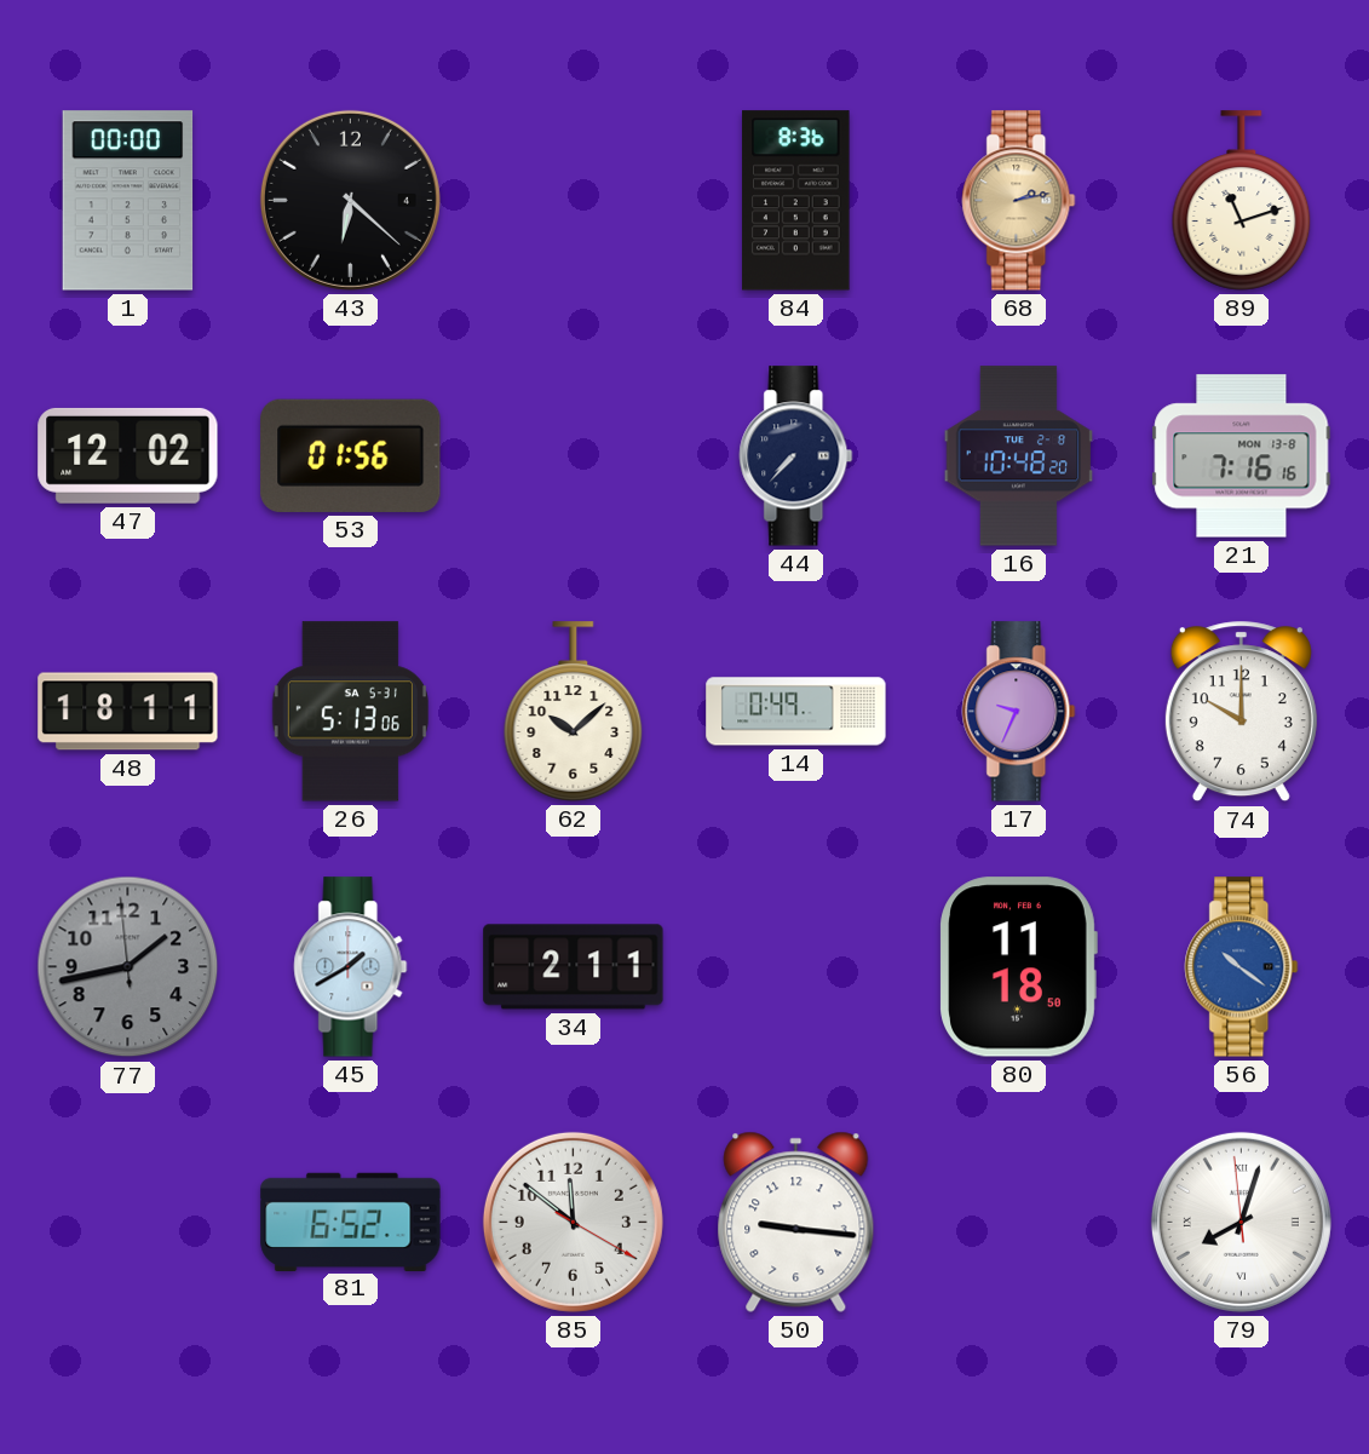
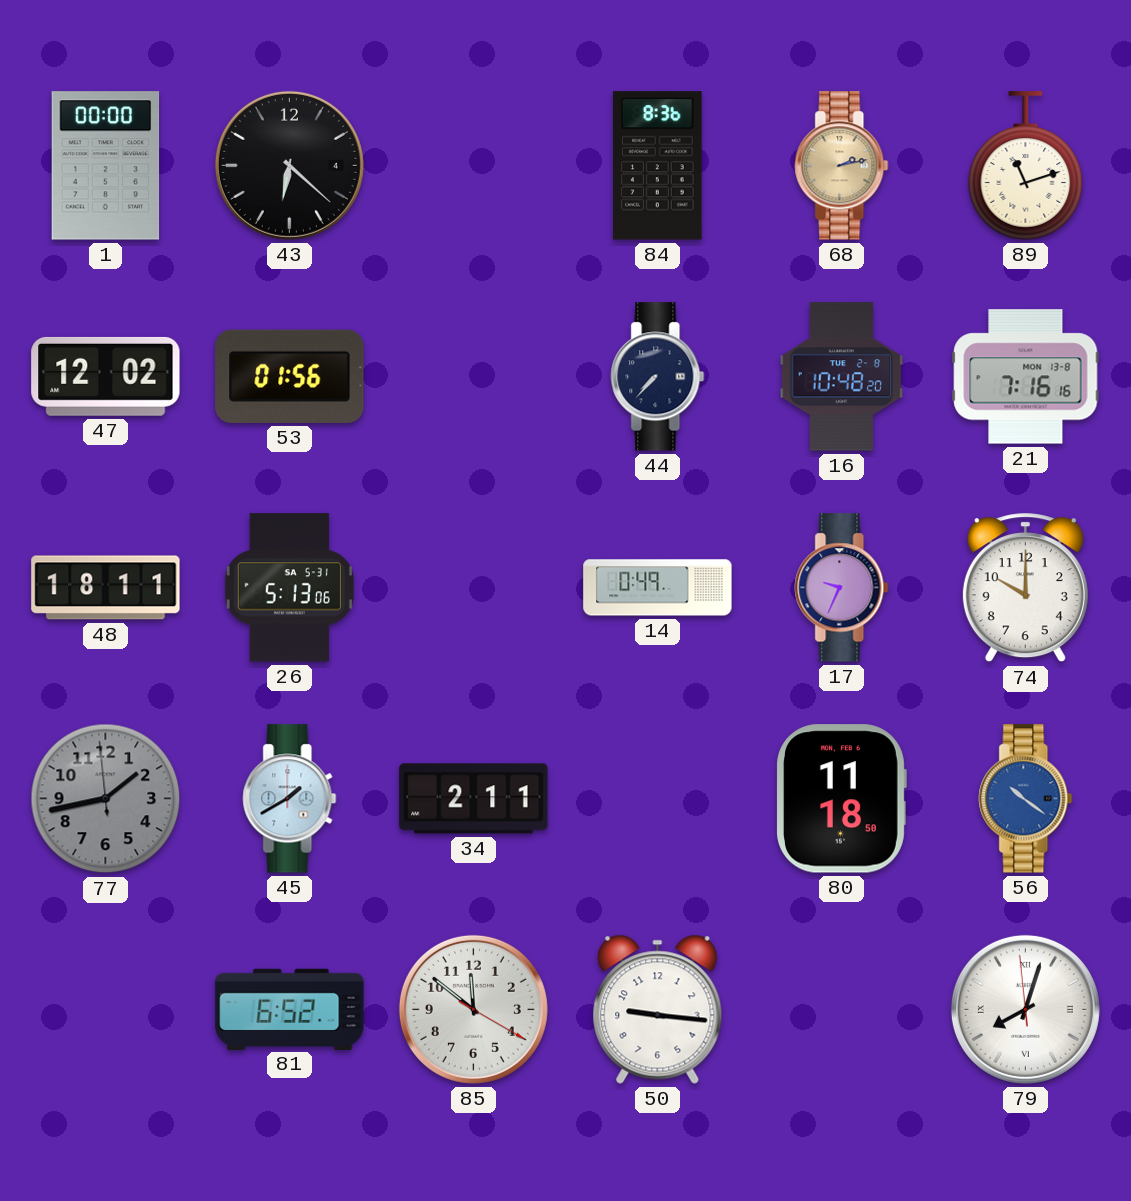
62: 10:08 -> none (574, 712)
